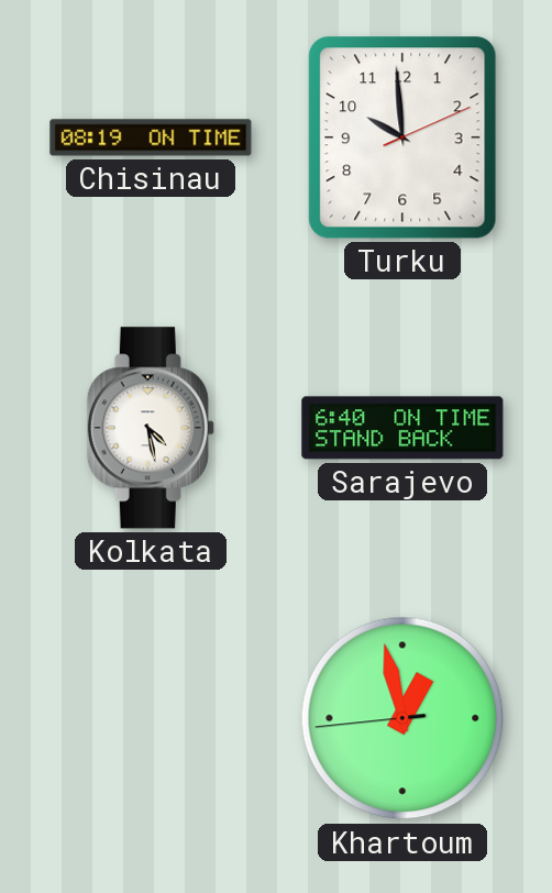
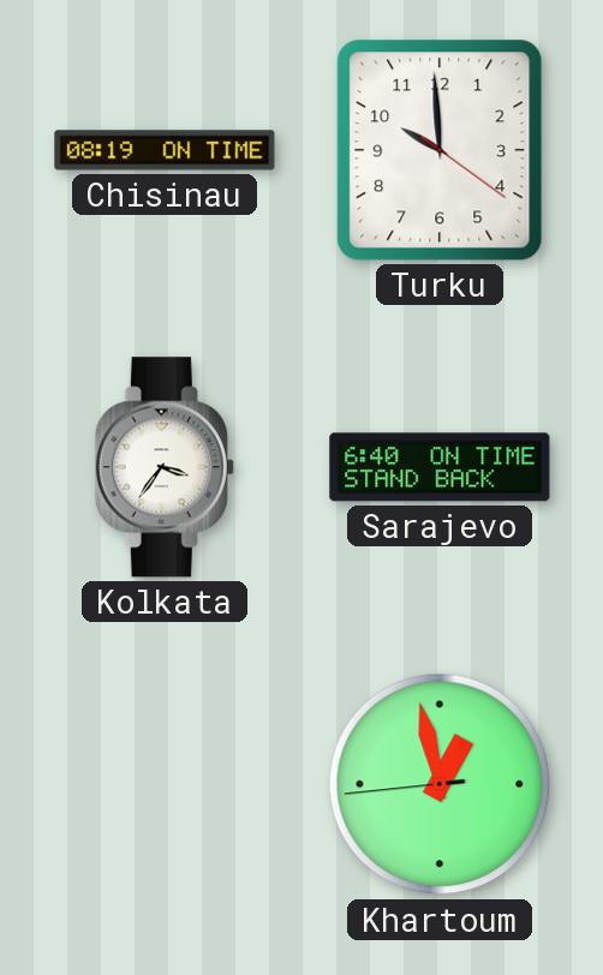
Turku: 9:59:11 -> 9:59:21 (440, 150)
Kolkata: 4:28 -> 3:36 (165, 467)
